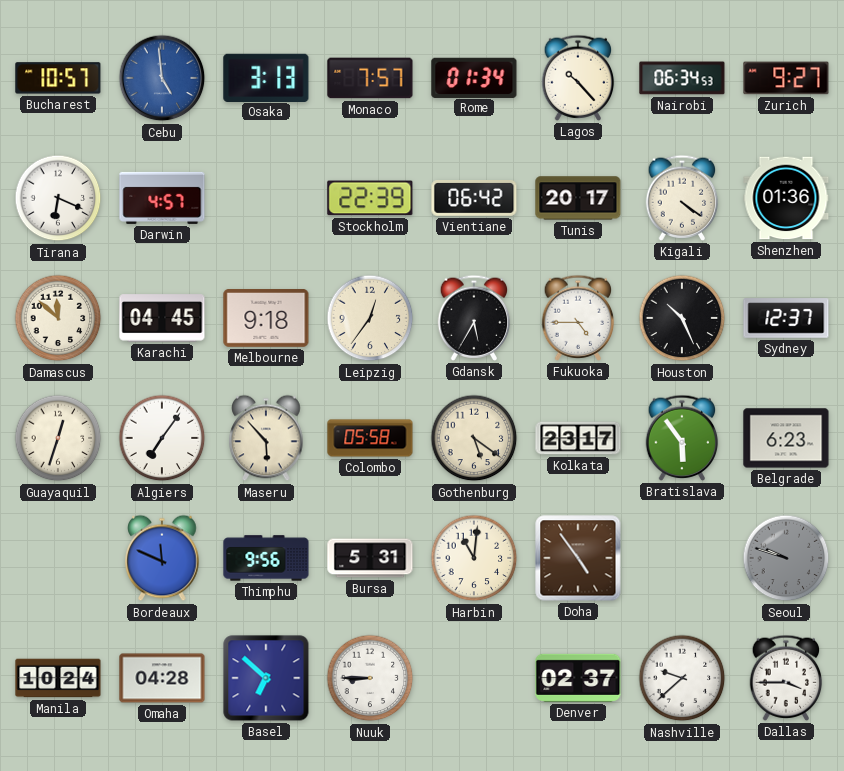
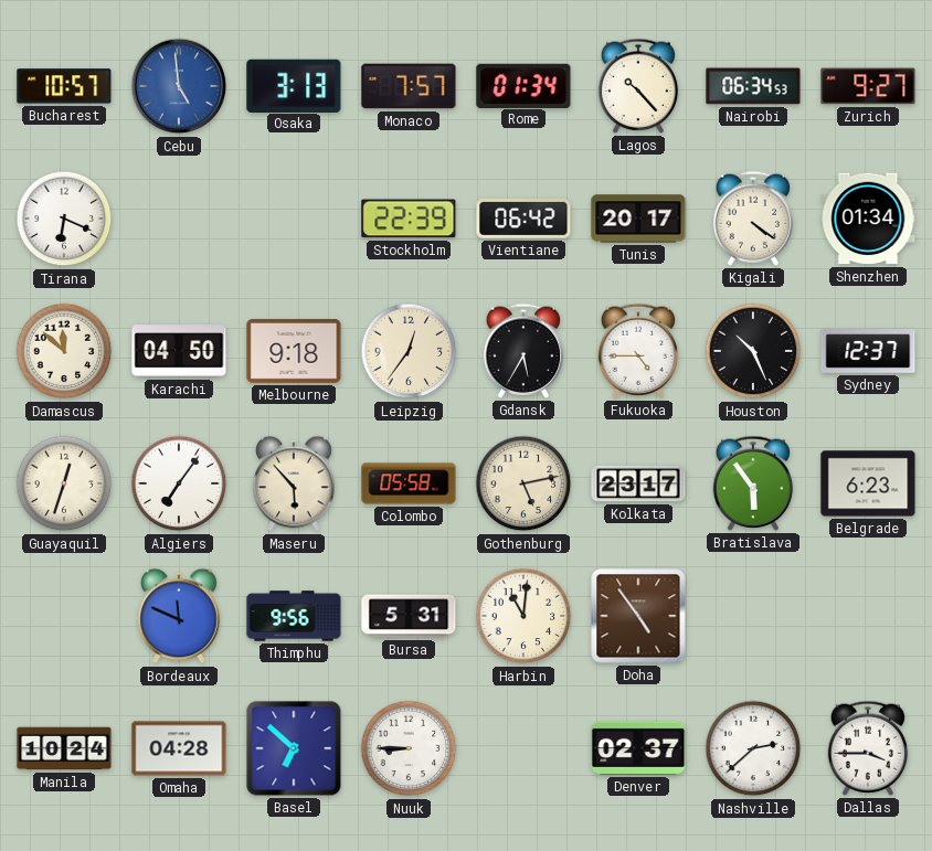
Darwin: 4:57 -> none (162, 198)
Shenzhen: 01:36 -> 01:34 (868, 219)
Karachi: 04:45 -> 04:50 (179, 351)
Gothenburg: 5:21 -> 5:13 (523, 483)
Seoul: 9:48 -> none (786, 558)
Nashville: 9:38 -> 2:38 (753, 748)
